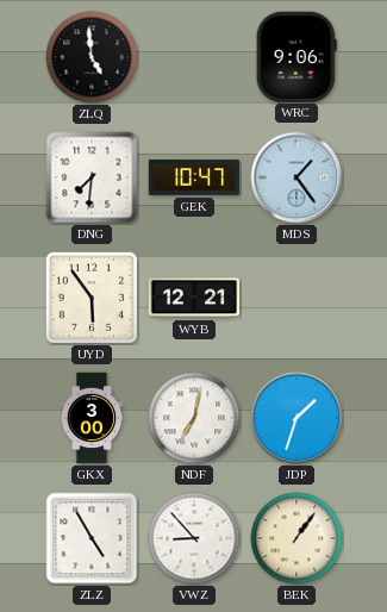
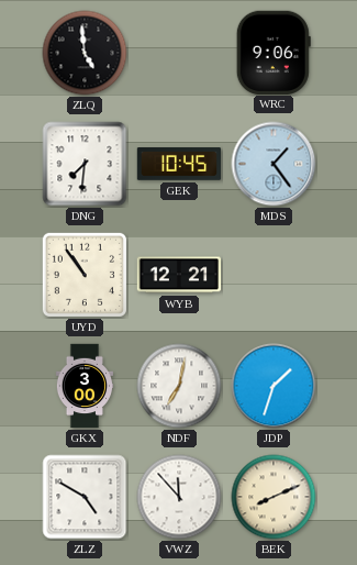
GEK: 10:47 -> 10:45 (179, 164)
UYD: 5:54 -> 10:54 (85, 275)
ZLZ: 4:55 -> 4:50 (85, 497)
VWZ: 8:53 -> 11:53 (179, 497)
BEK: 1:06 -> 8:11 (274, 497)
